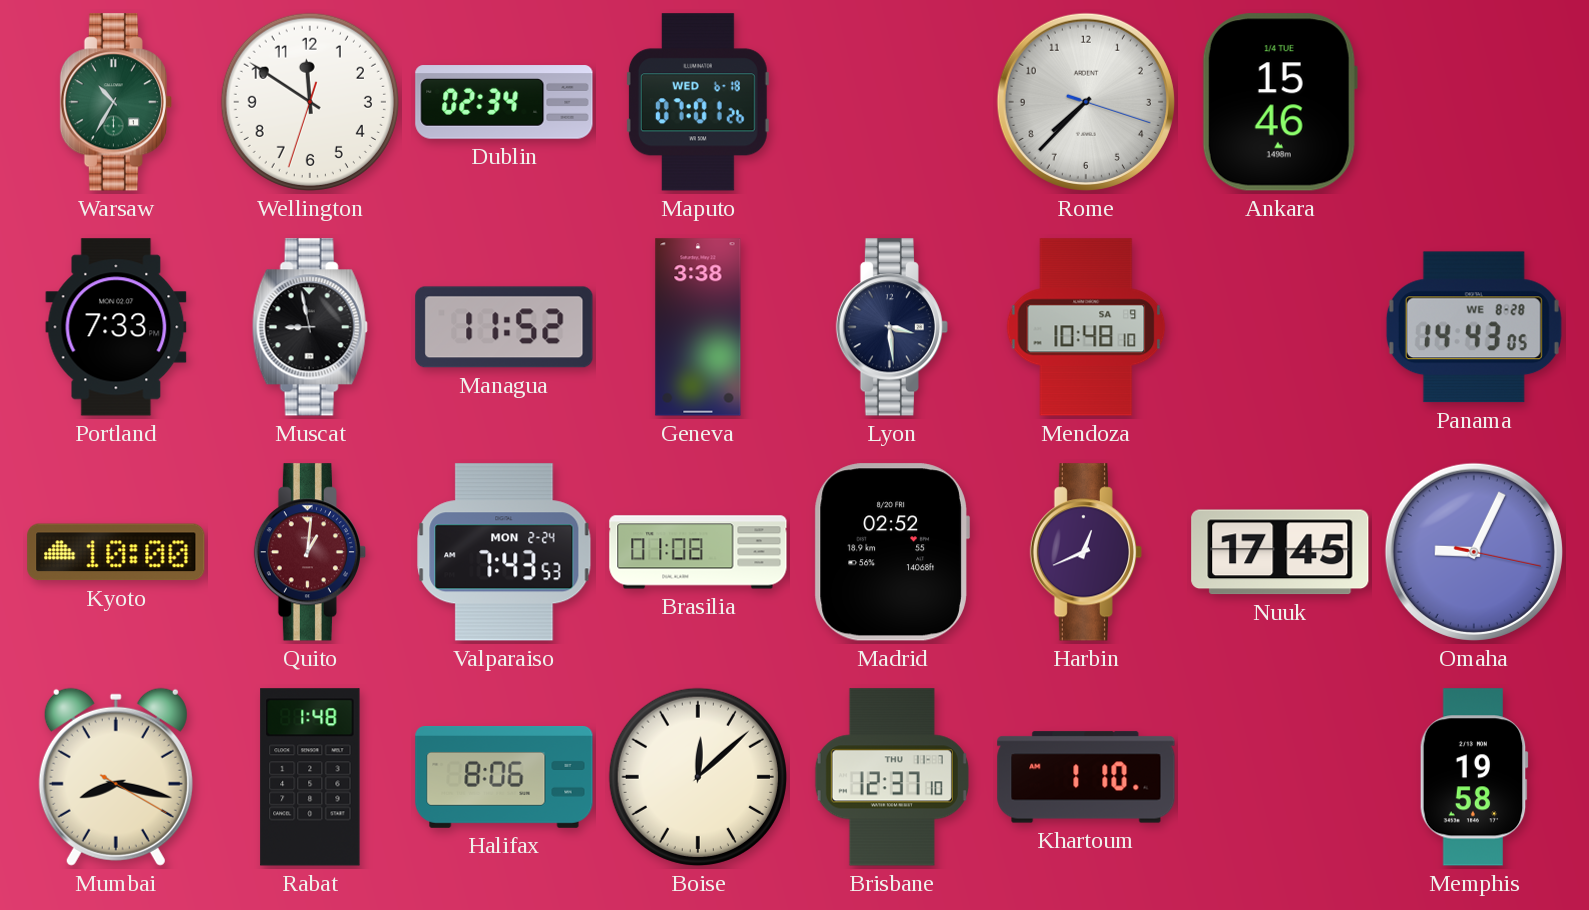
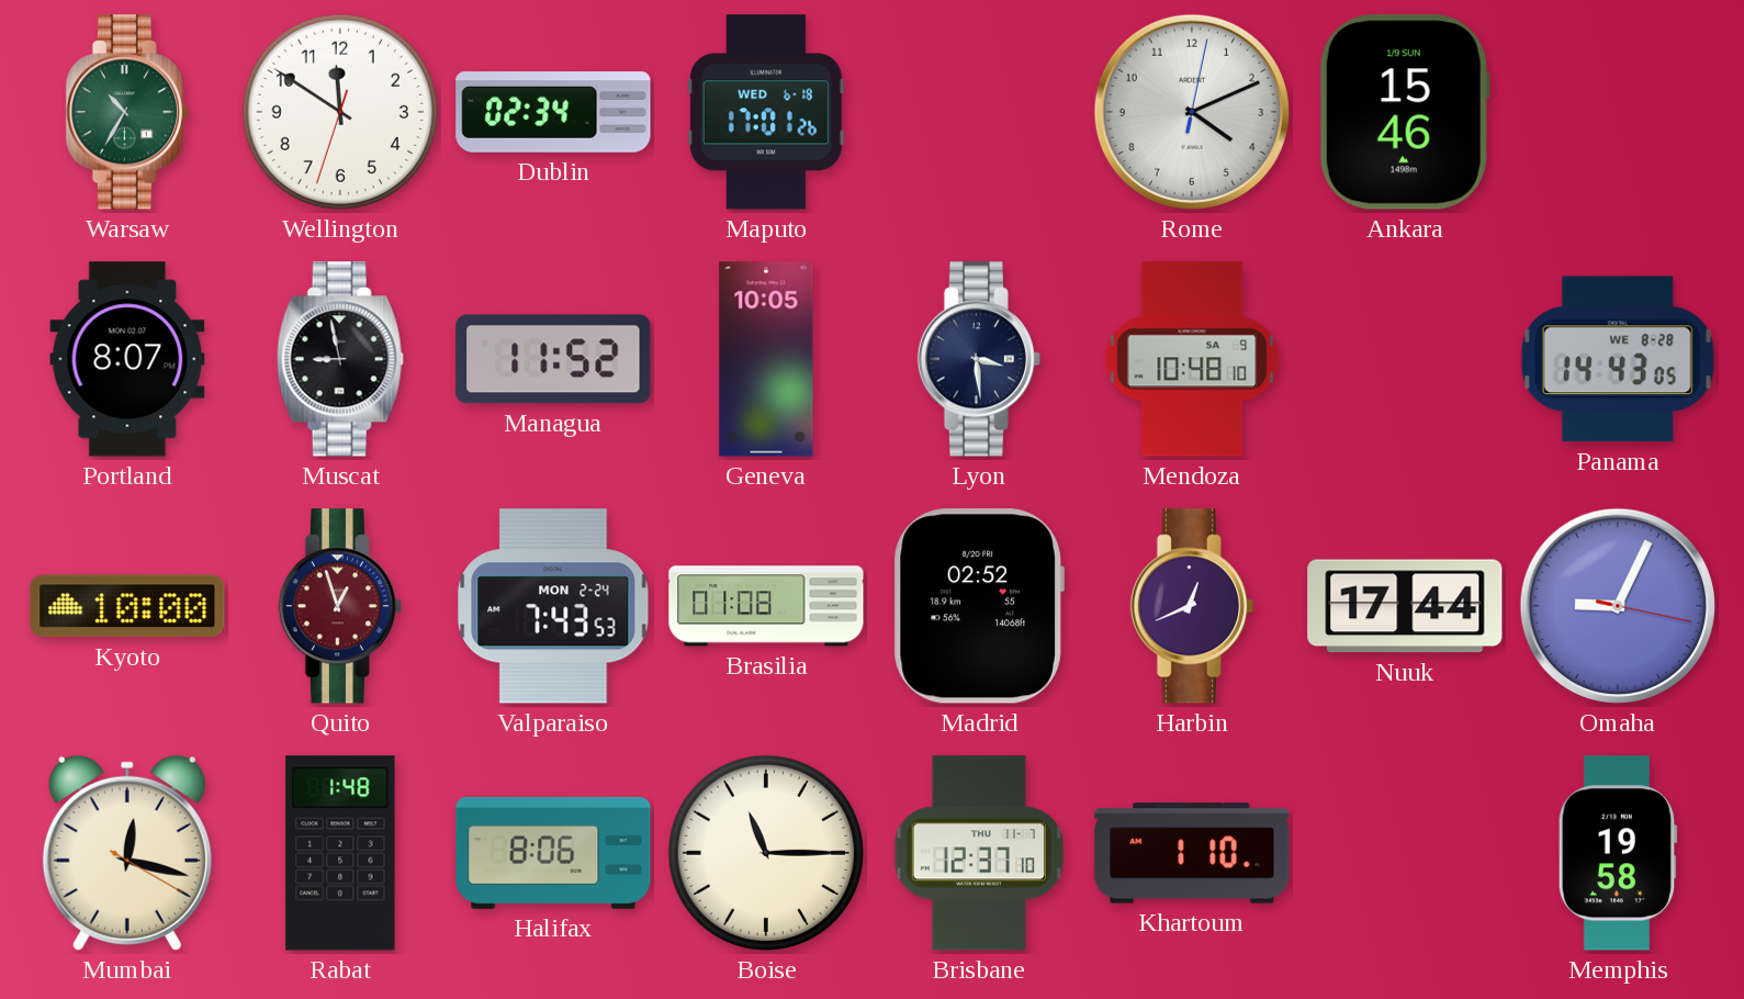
Maputo: 07:01 -> 17:01 (766, 112)
Rome: 7:37 -> 4:11 (1192, 112)
Ankara date: 1/4 TUE -> 1/9 SUN (1405, 112)
Portland: 7:33 -> 8:07 (127, 359)
Geneva: 3:38 -> 10:05 (766, 359)
Quito: 1:01 -> 12:57 (339, 606)
Nuuk: 17:45 -> 17:44 (1405, 606)
Mumbai: 8:17 -> 12:17 (127, 853)
Boise: 12:08 -> 11:15 (766, 853)
